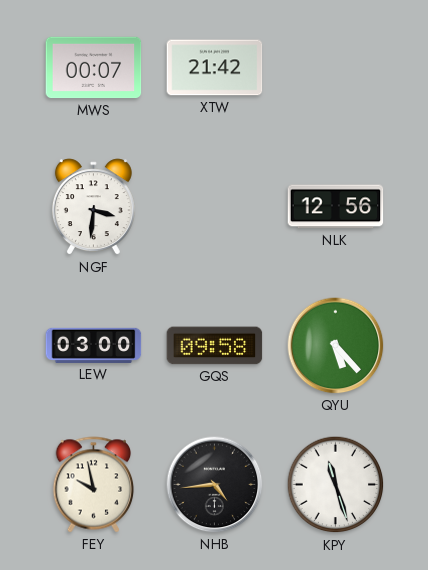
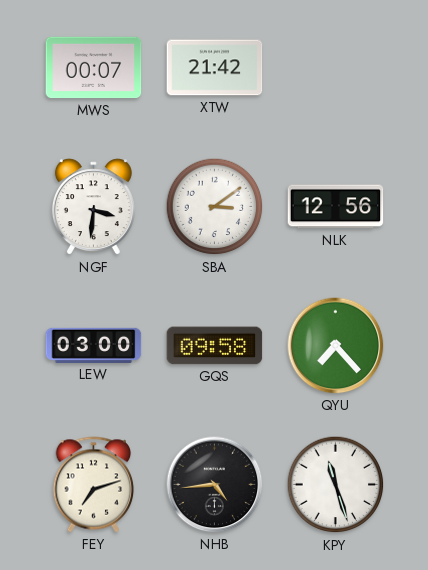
SBA: none -> 3:09 (215, 207)
QYU: 5:23 -> 7:23 (336, 346)
FEY: 9:58 -> 7:12 (94, 485)
